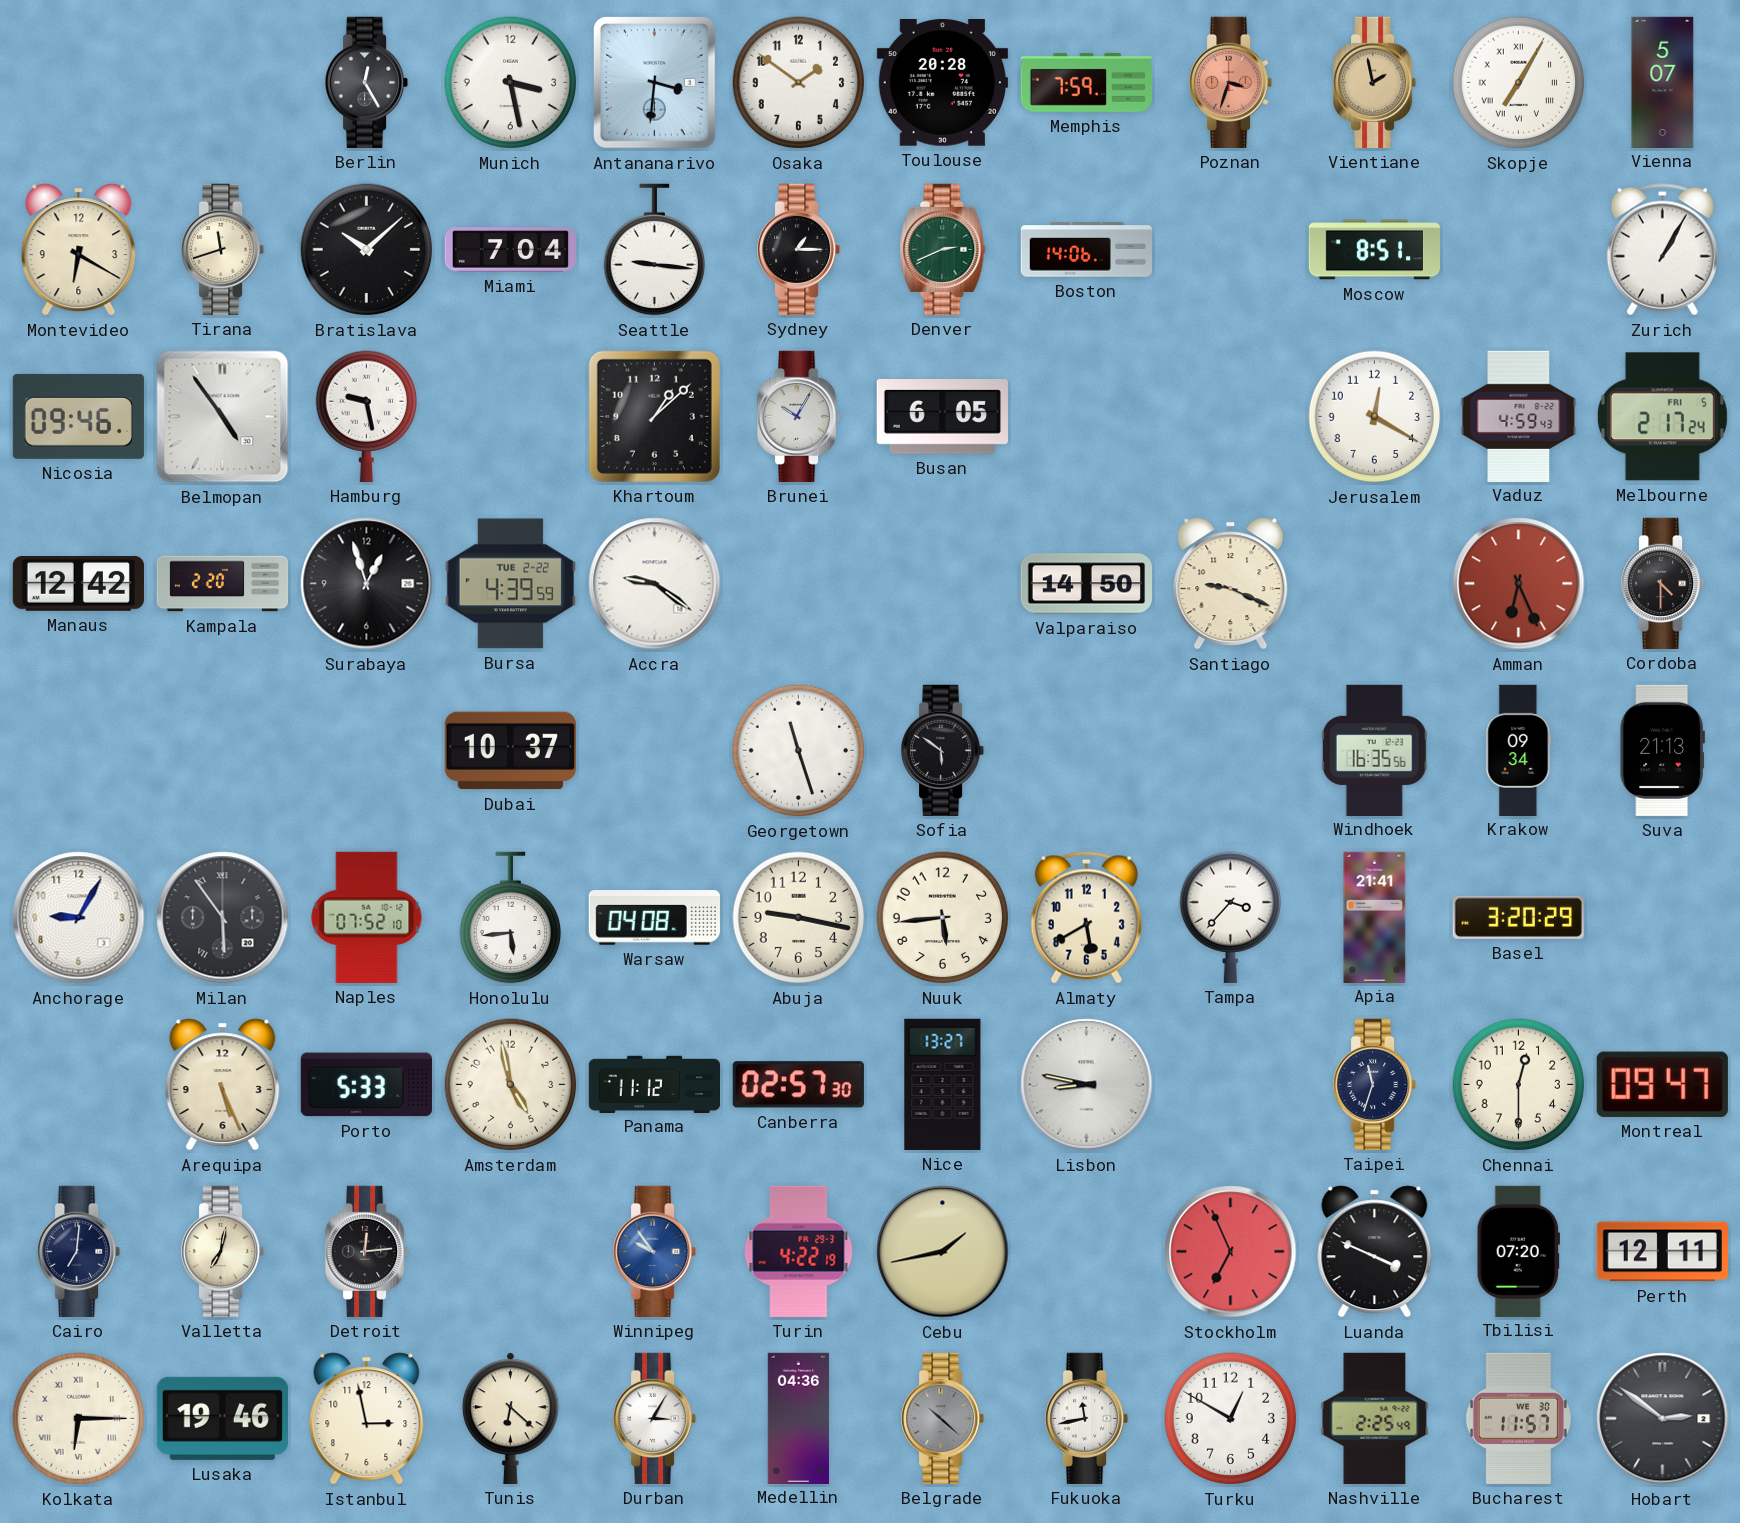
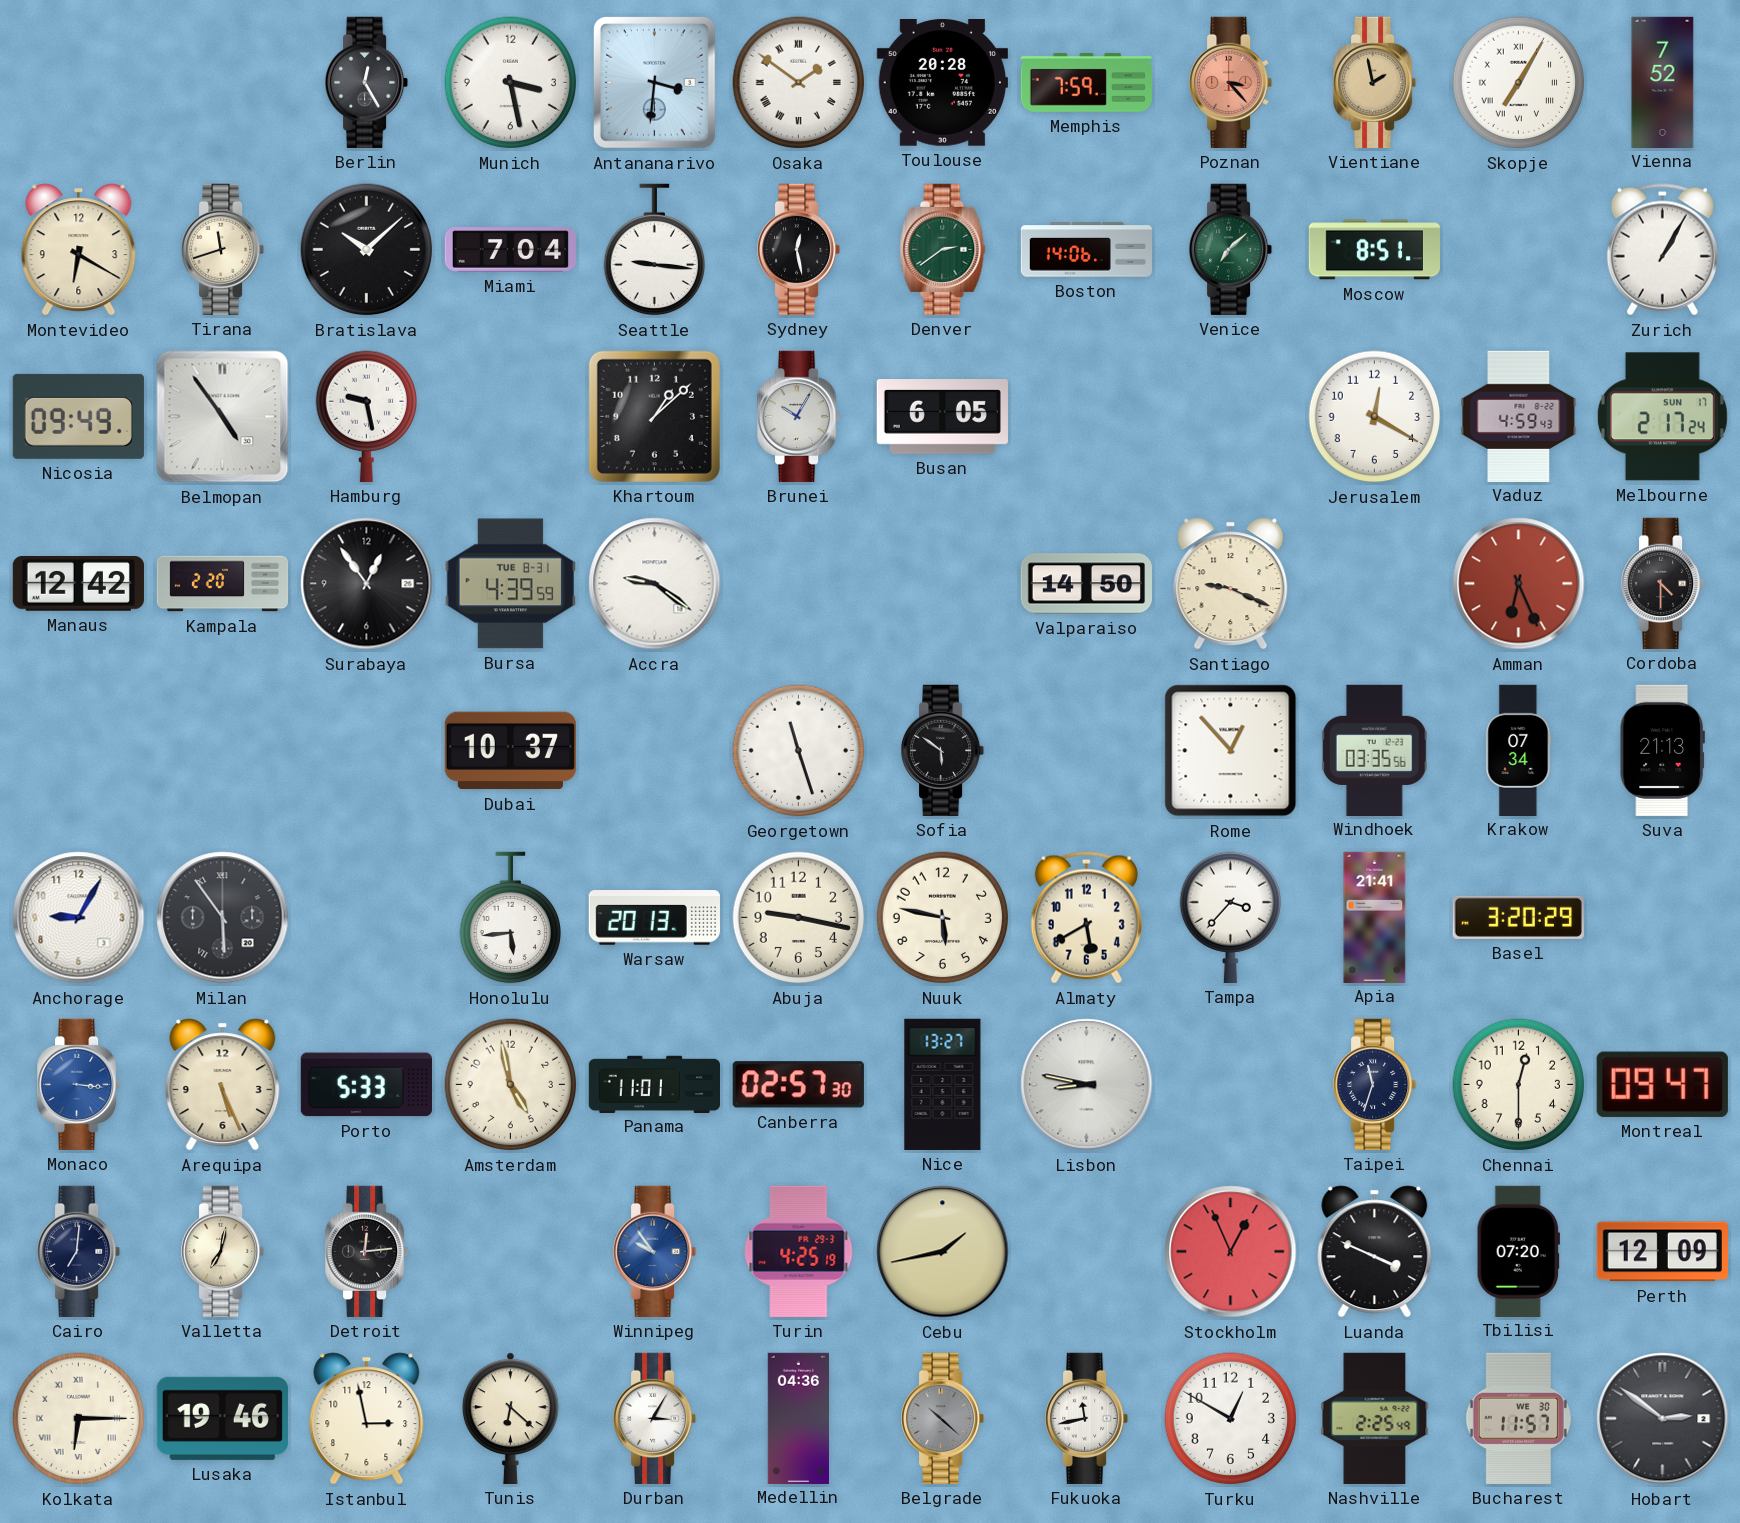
Osaka numerals: Arabic -> Roman (799, 83)
Poznan: 3:33 -> 3:23 (1232, 82)
Vienna: 5:07 -> 7:52 (1663, 82)
Sydney: 1:15 -> 12:28 (800, 249)
Denver: 2:41 -> 2:39 (943, 249)
Venice: none -> 7:08 (1232, 249)
Nicosia: 09:46 -> 09:49 (78, 416)
Melbourne date: FRI 5 -> SUN 17 (1662, 417)
Surabaya: 12:57 -> 12:54 (367, 584)
Bursa date: TUE 2-22 -> TUE 8-31 (510, 584)
Rome: none -> 12:53 (1231, 751)
Windhoek: 16:35 -> 03:35 (1374, 750)
Krakow: 09:34 -> 07:34 (1519, 750)
Naples: 07:52 -> none (367, 917)
Warsaw: 04:08 -> 20:13 (654, 918)
Nuuk: 5:44 -> 5:47 (943, 918)
Monaco: none -> 3:16 (80, 1084)
Panama: 11:12 -> 11:01 (654, 1084)
Turin: 4:22 -> 4:25 (799, 1251)
Stockholm: 6:56 -> 12:56 (1231, 1252)
Perth: 12:11 -> 12:09 (1662, 1252)
